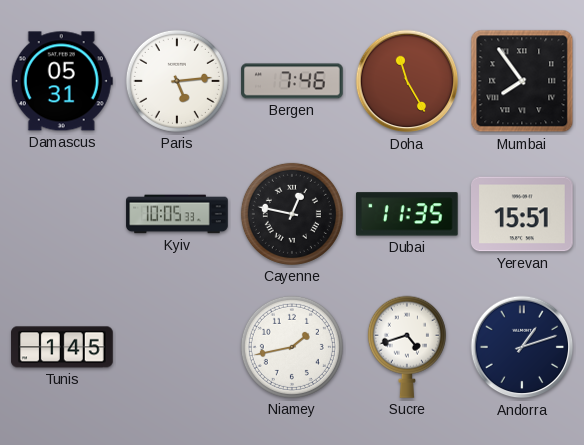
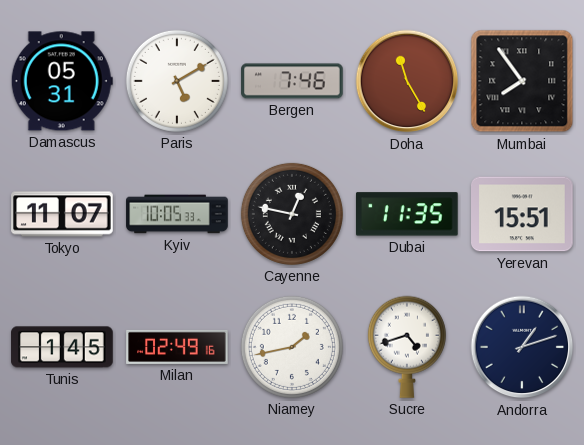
Paris: 5:14 -> 5:10 (177, 81)
Tokyo: none -> 11:07 (62, 214)
Milan: none -> 02:49 (177, 347)
